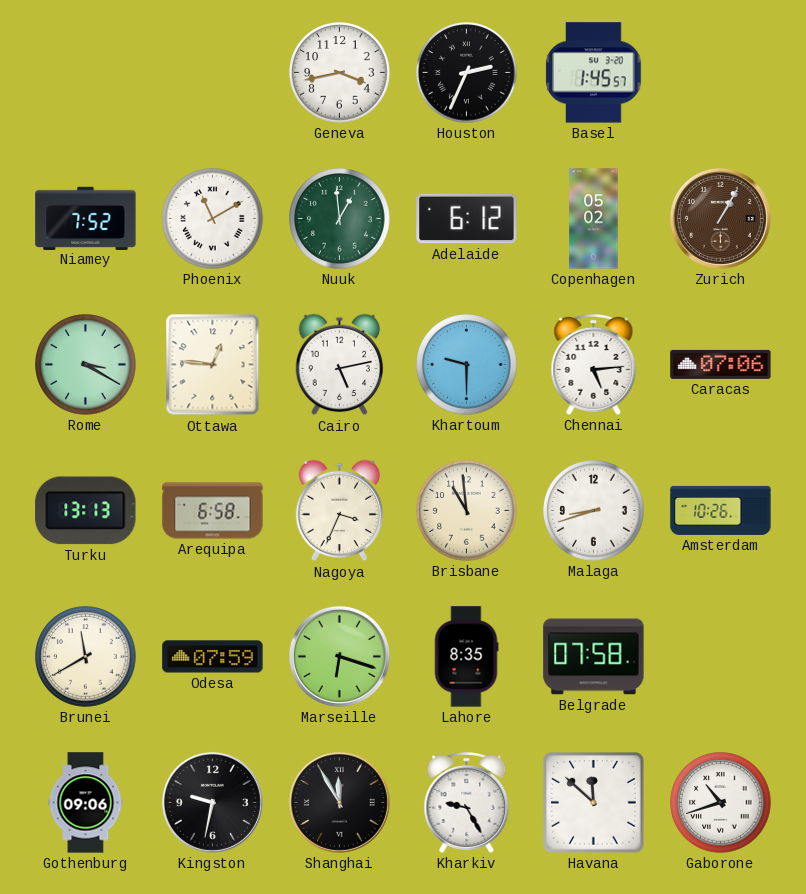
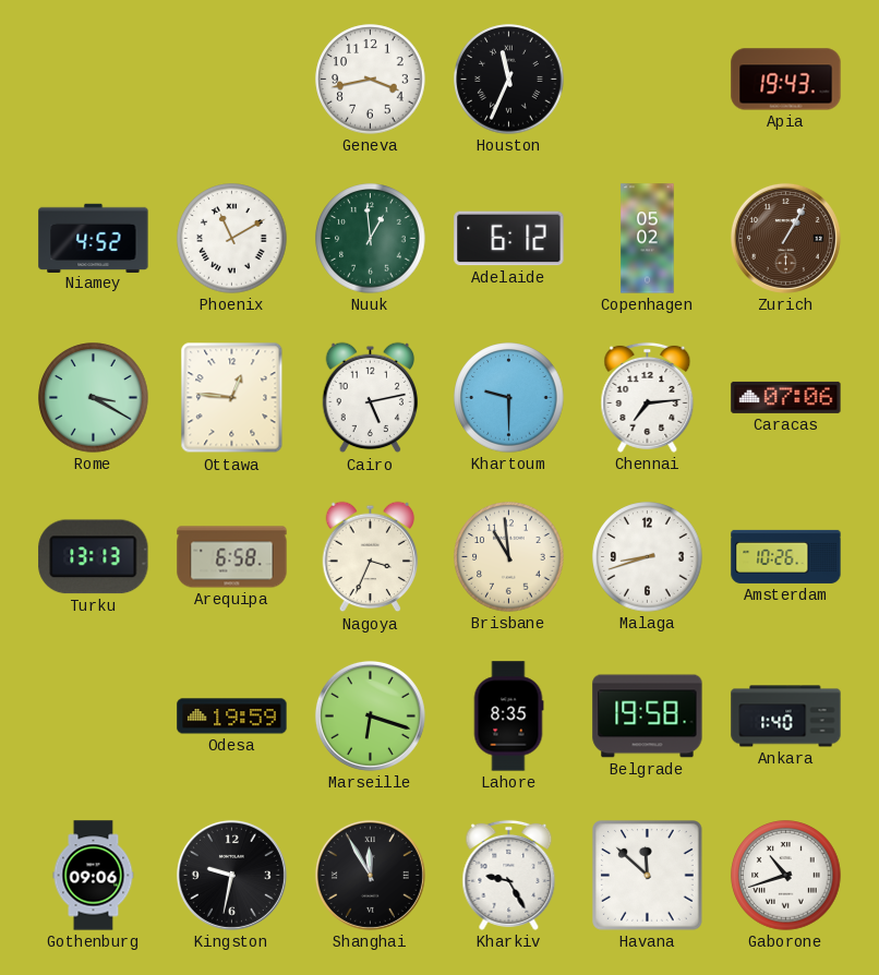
Houston: 2:34 -> 11:34 (509, 80)
Basel: 1:45 -> none (594, 73)
Apia: none -> 19:43 (786, 80)
Niamey: 7:52 -> 4:52 (94, 238)
Chennai: 5:14 -> 7:14 (648, 397)
Brunei: 11:40 -> none (86, 657)
Odesa: 07:59 -> 19:59 (232, 717)
Belgrade: 07:58 -> 19:58 (648, 717)
Ankara: none -> 1:40 (786, 717)
